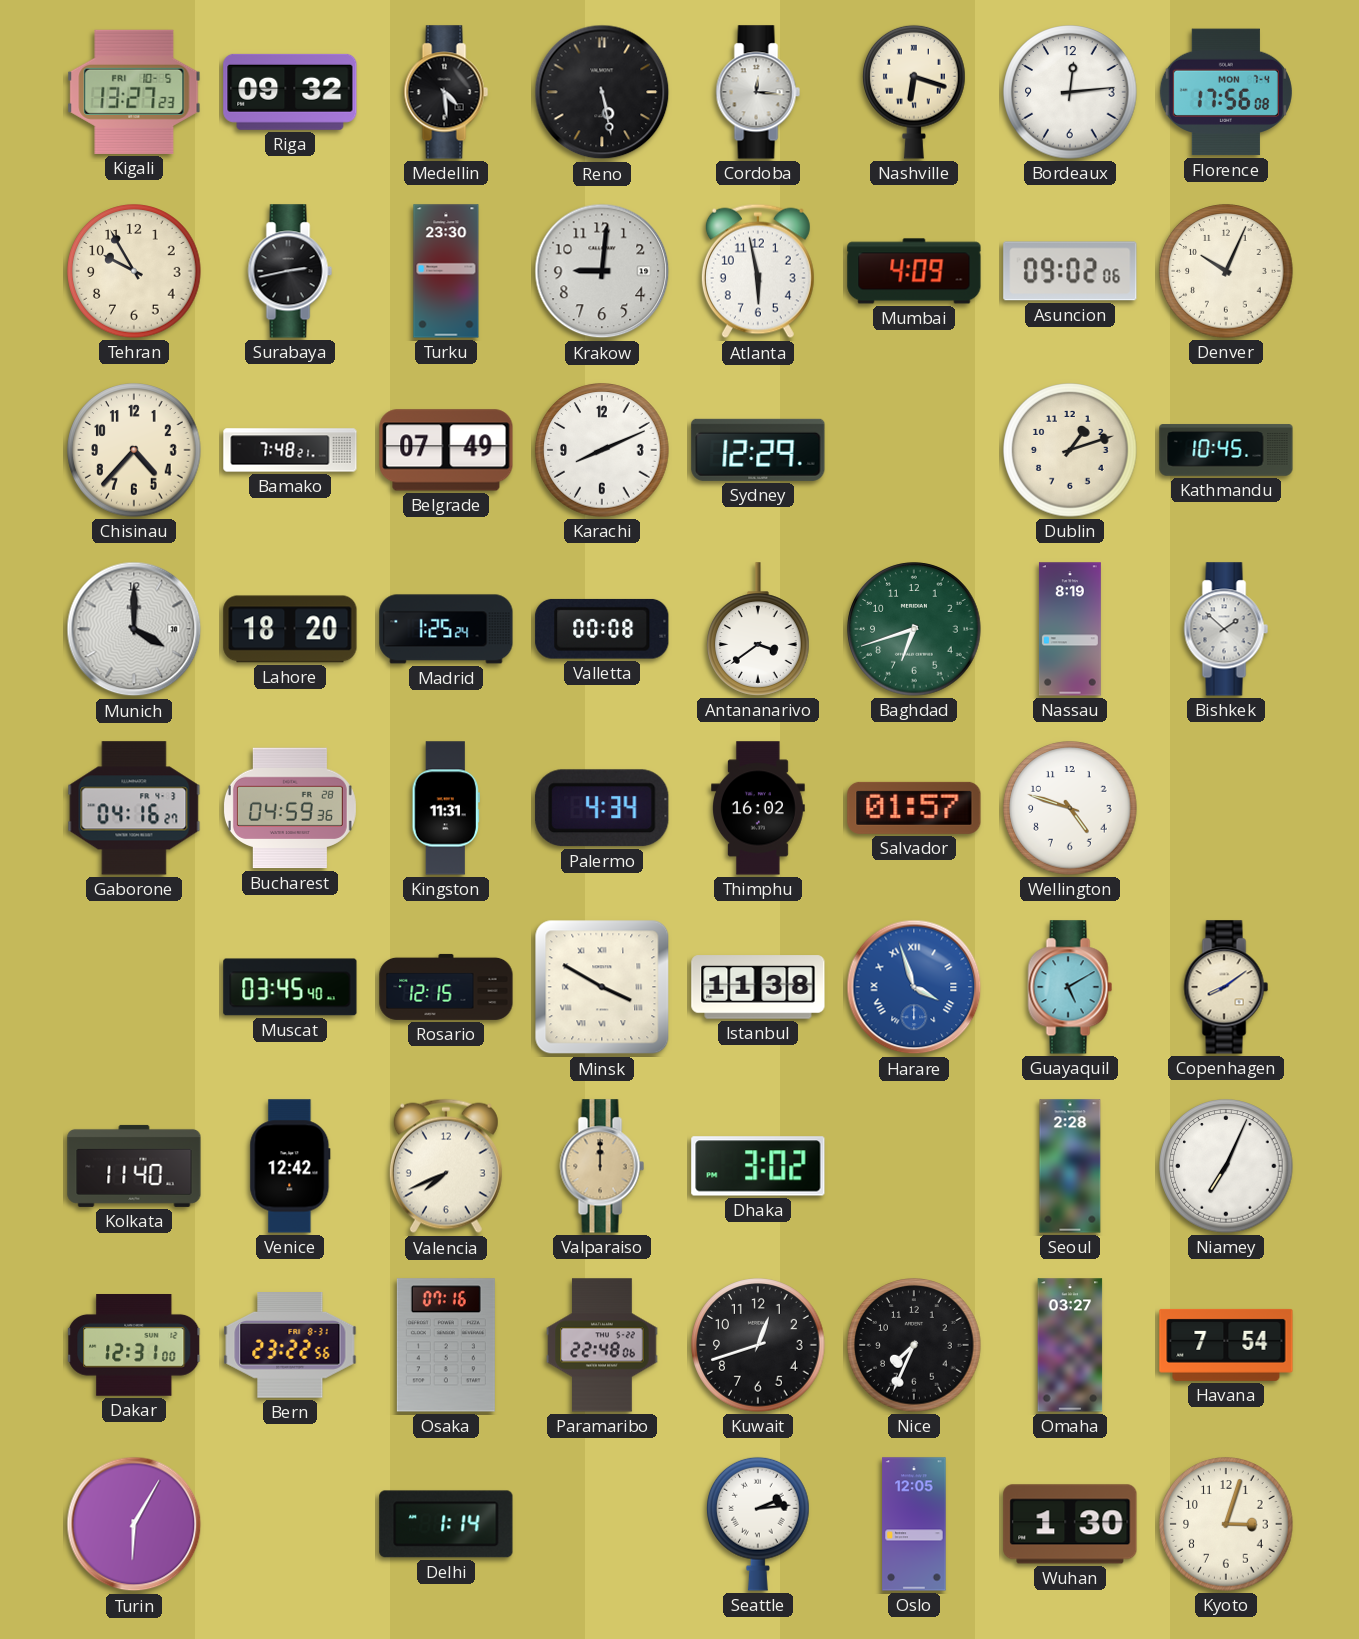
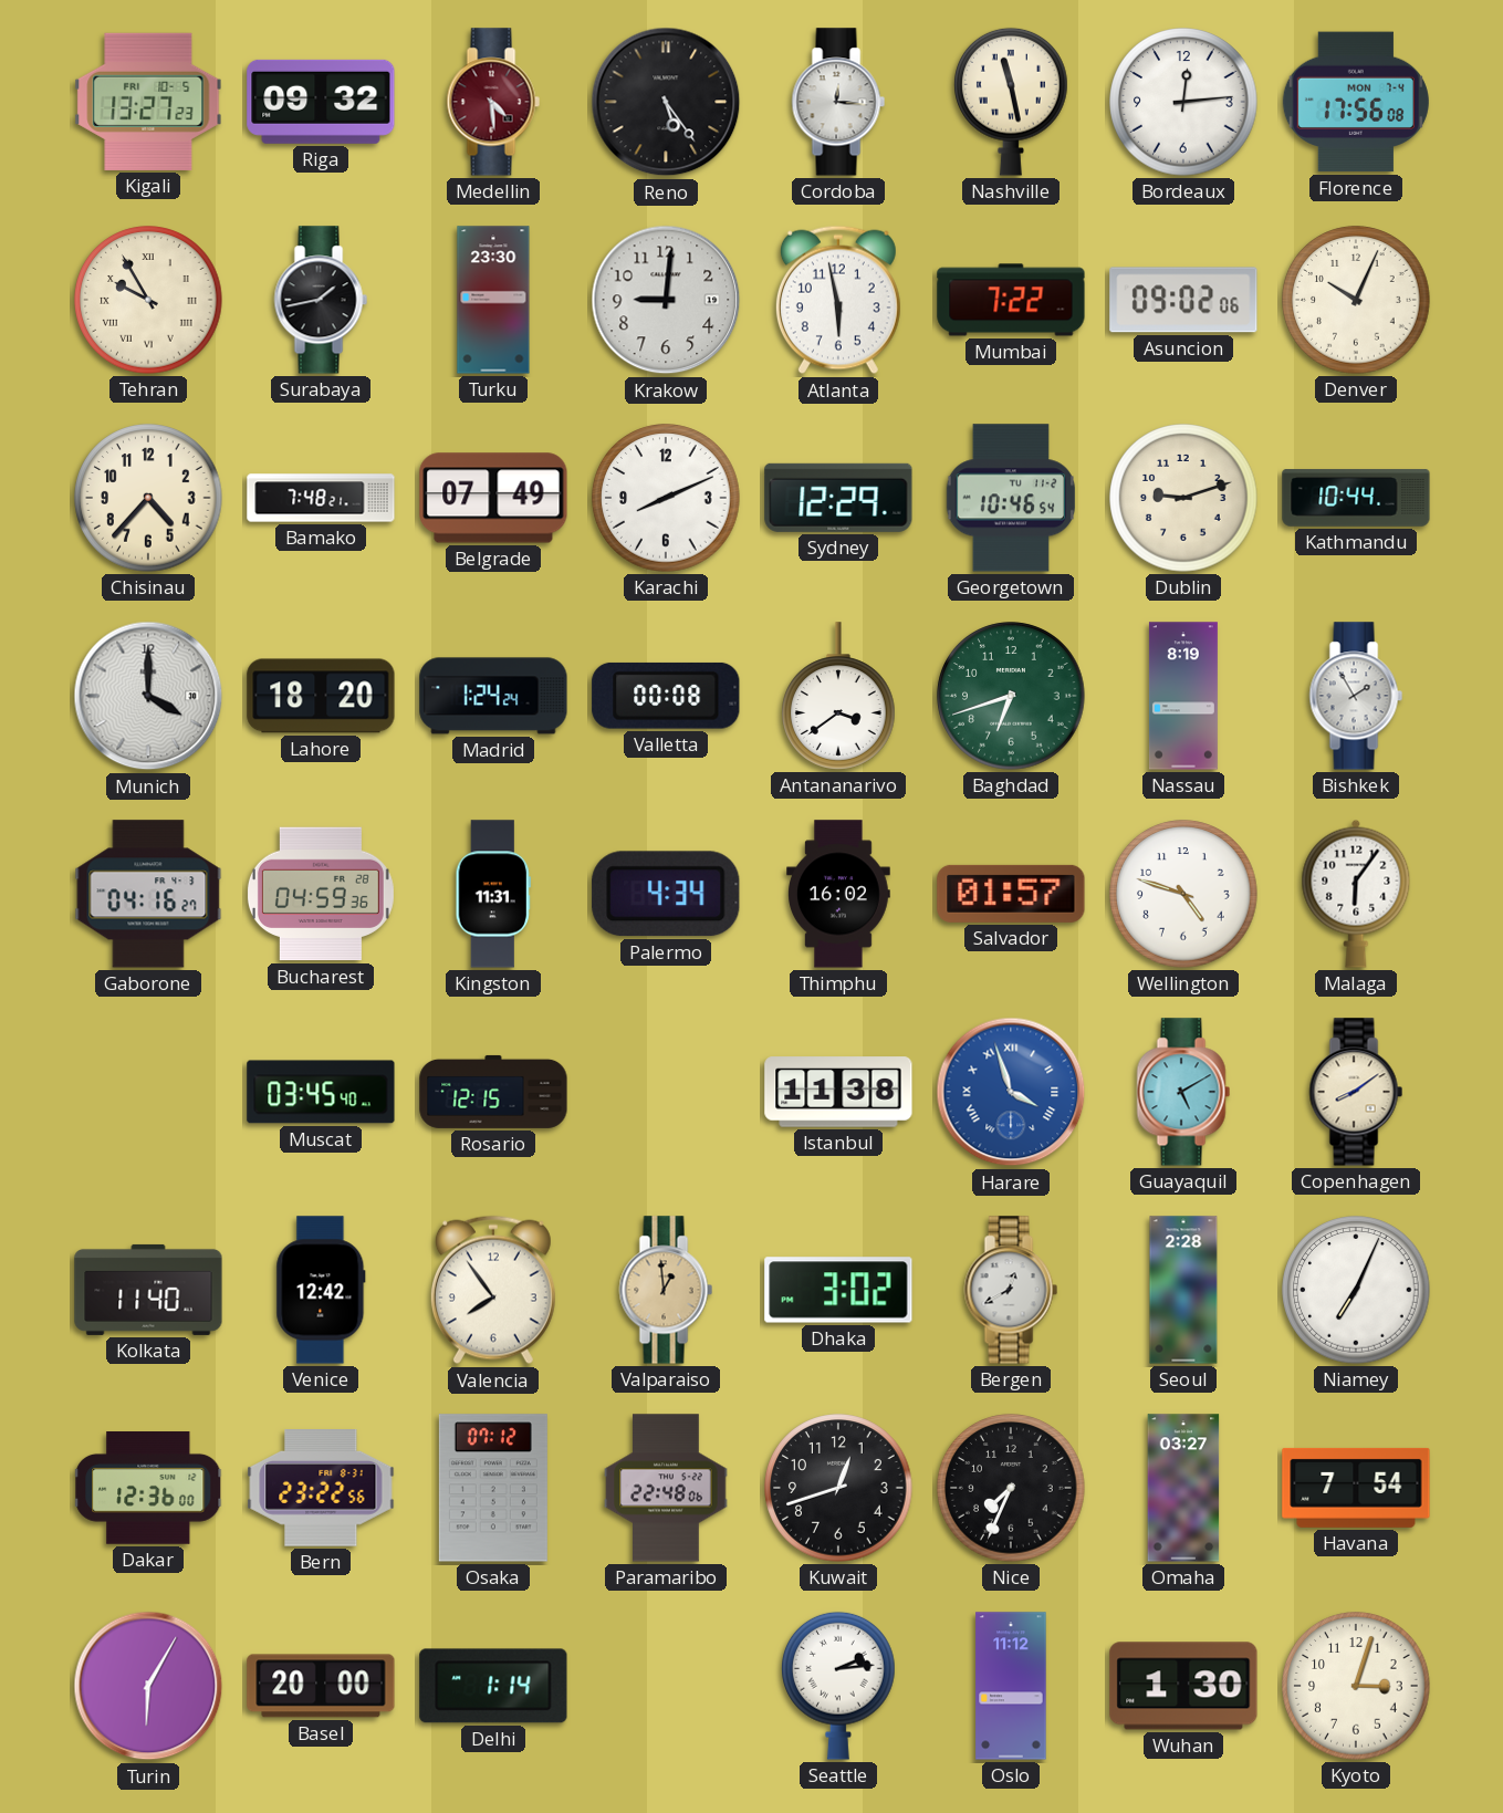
Medellin dial: black -> burgundy (493, 102)
Reno: 5:28 -> 5:24 (666, 102)
Nashville: 6:18 -> 11:28 (1012, 102)
Tehran numerals: Arabic -> Roman (148, 300)
Surabaya: 2:43 -> 1:43 (321, 300)
Mumbai: 4:09 -> 7:22 (1011, 300)
Georgetown: none -> 10:46 (1010, 498)
Dublin: 1:12 -> 9:12 (1183, 498)
Kathmandu: 10:45 -> 10:44 (1356, 498)
Madrid: 1:25 -> 1:24 (493, 696)
Bishkek: 1:52 -> 1:55 (1356, 696)
Malaga: none -> 6:06 (1356, 894)
Minsk: 3:50 -> none (602, 987)
Valencia: 7:41 -> 7:54 (493, 1290)
Valparaiso: 12:00 -> 12:59 (666, 1290)
Bergen: none -> 12:40 (1011, 1290)
Dakar: 12:31 -> 12:36 (149, 1489)
Osaka: 07:16 -> 07:12 (493, 1488)
Basel: none -> 20:00 (321, 1686)
Oslo: 12:05 -> 11:12 (1011, 1686)
